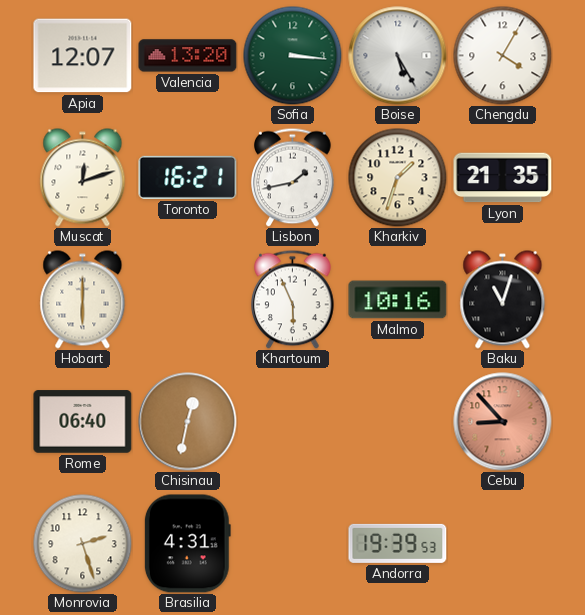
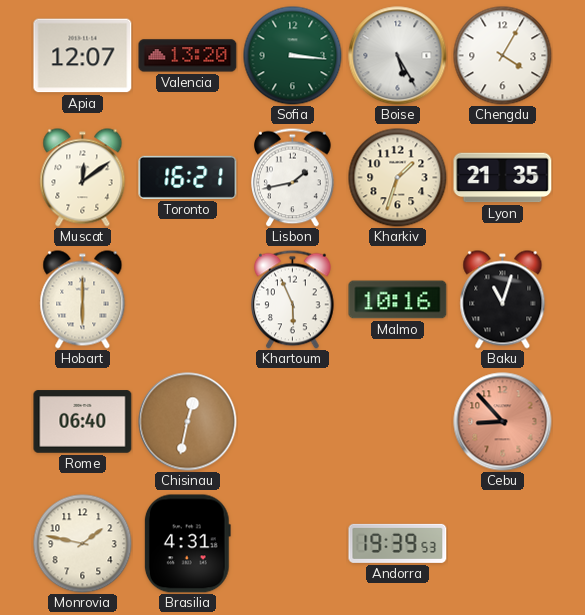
Muscat: 12:12 -> 12:09 (83, 178)
Monrovia: 2:27 -> 1:47 (83, 544)
